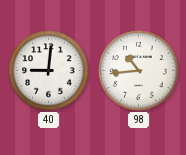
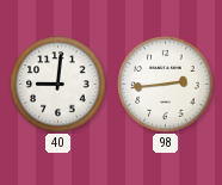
98: 10:44 -> 2:44 (166, 85)
